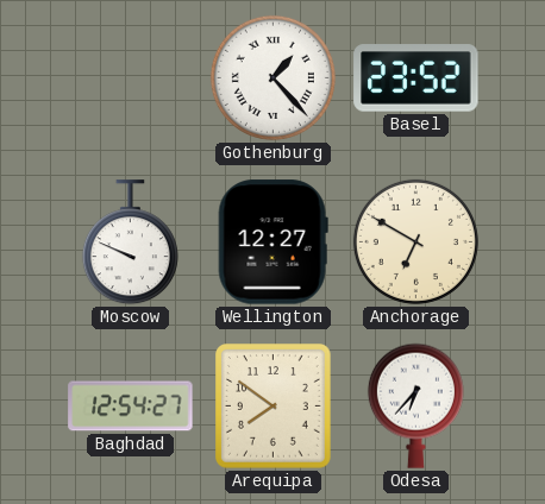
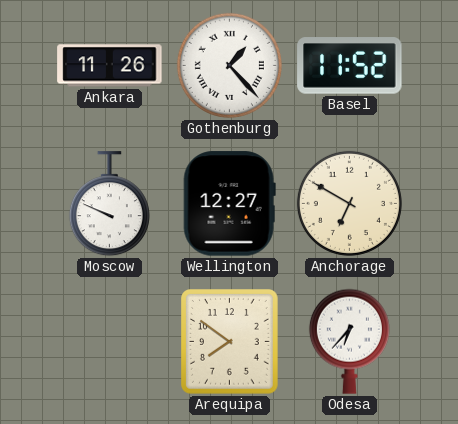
Ankara: none -> 11:26 (110, 66)
Basel: 23:52 -> 11:52 (350, 66)
Baghdad: 12:54 -> none (131, 407)
